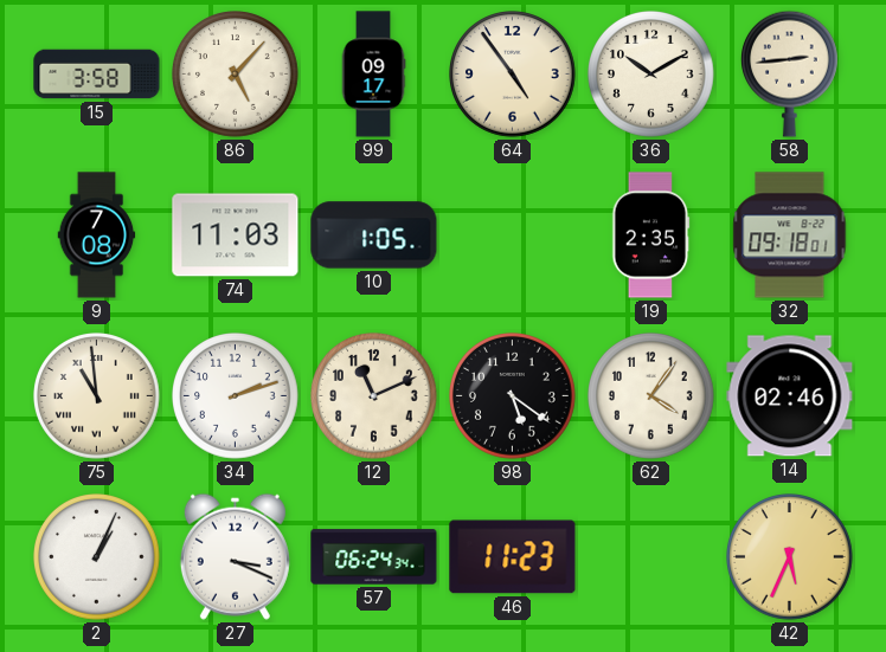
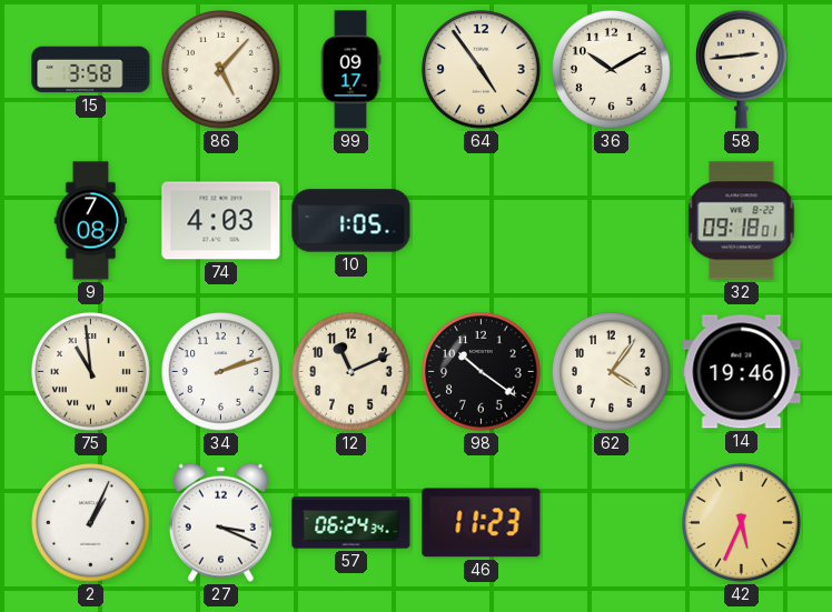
74: 11:03 -> 4:03 (221, 221)
19: 2:35 -> none (651, 235)
98: 5:21 -> 10:21 (482, 372)
14: 02:46 -> 19:46 (742, 372)
